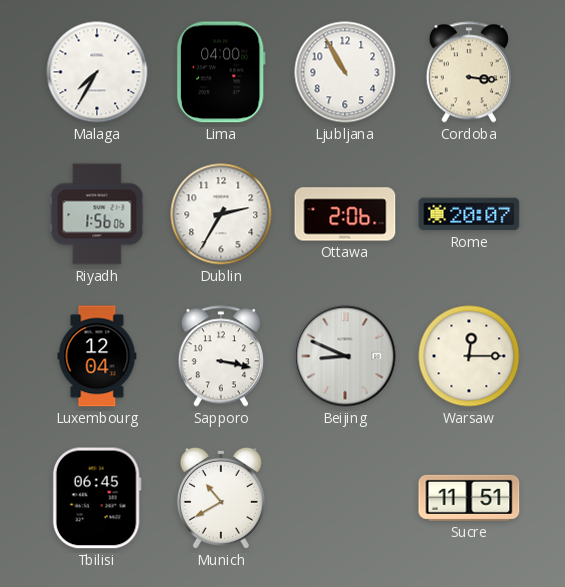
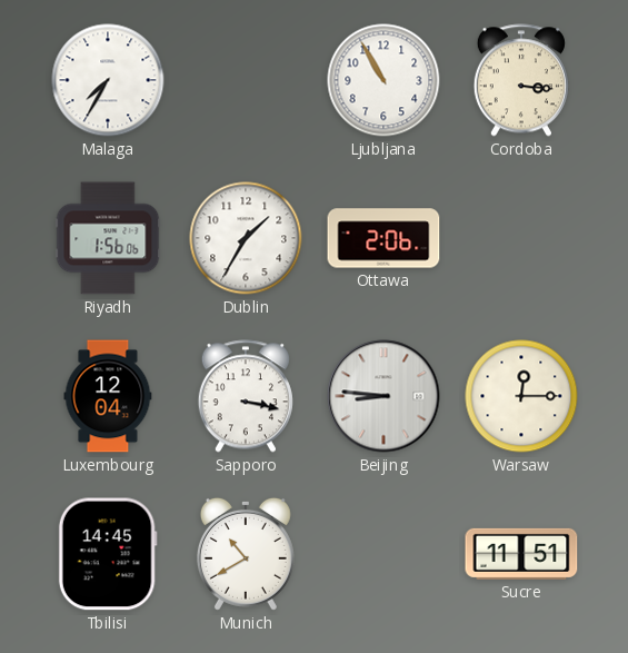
Lima: 04:00 -> none (221, 72)
Dublin: 2:35 -> 1:35 (246, 238)
Rome: 20:07 -> none (469, 214)
Beijing: 8:49 -> 8:46 (383, 396)
Tbilisi: 06:45 -> 14:45 (108, 554)
